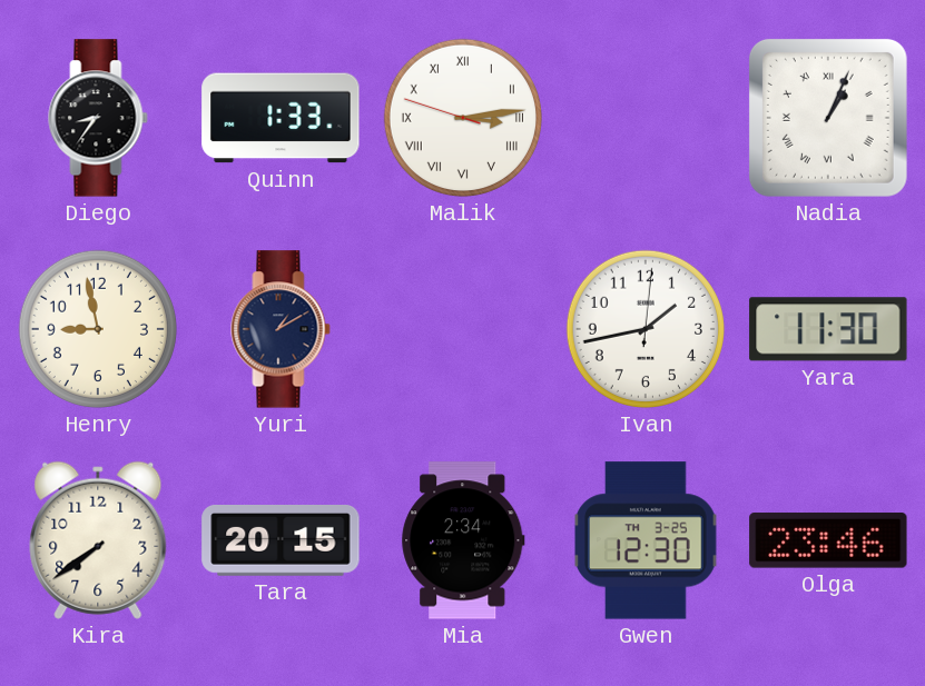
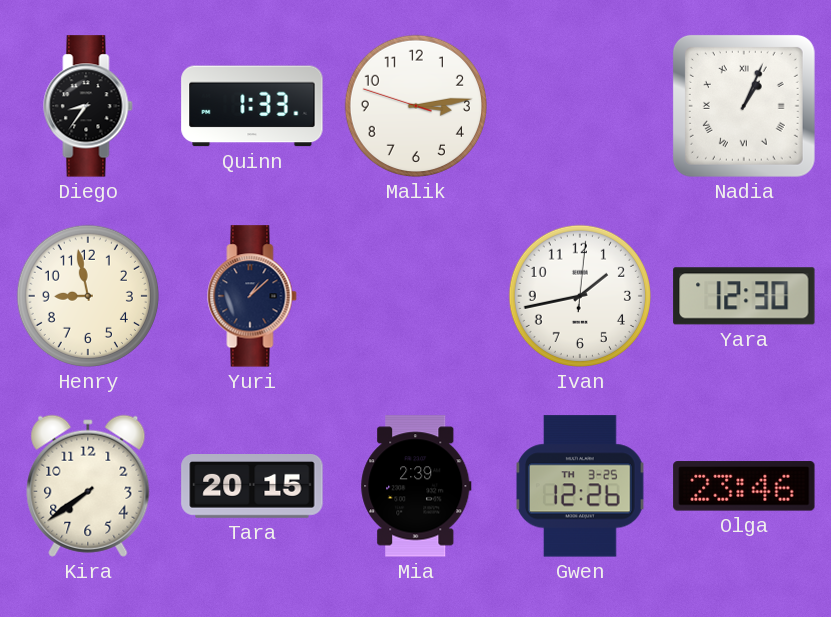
Malik numerals: Roman -> Arabic (416, 106)
Yuri: 1:10 -> 1:08 (252, 296)
Yara: 11:30 -> 12:30 (744, 296)
Mia: 2:34 -> 2:39 (416, 486)
Gwen: 12:30 -> 12:26 (581, 486)
